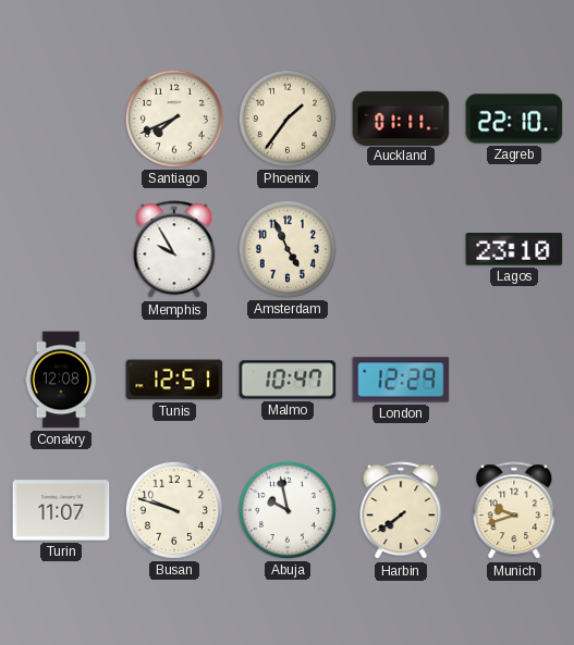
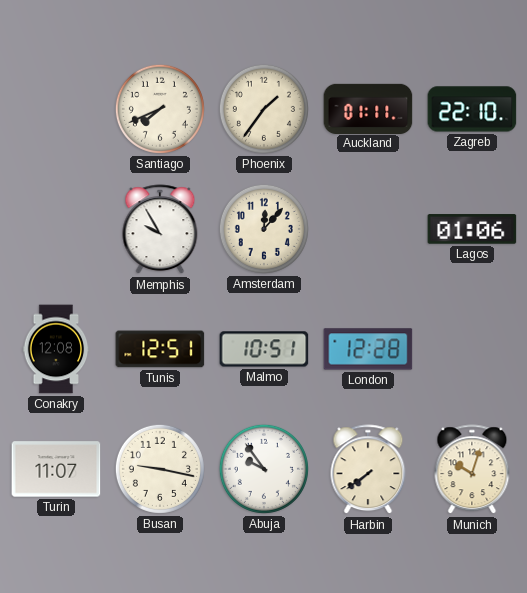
Amsterdam: 4:56 -> 12:07 (264, 229)
Lagos: 23:10 -> 01:06 (472, 229)
Malmo: 10:47 -> 10:51 (264, 349)
London: 12:29 -> 12:28 (368, 349)
Busan: 9:48 -> 9:17 (160, 469)
Abuja: 9:58 -> 9:54 (264, 469)
Munich: 9:42 -> 10:03 (472, 470)
